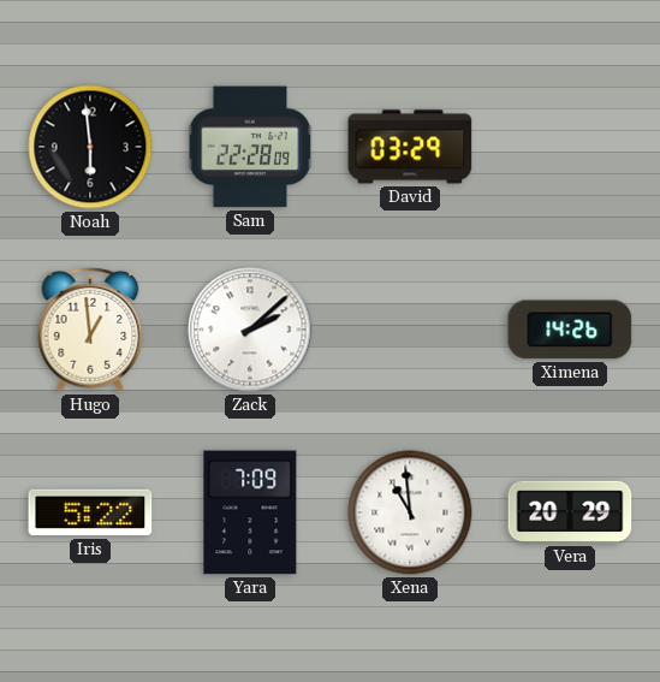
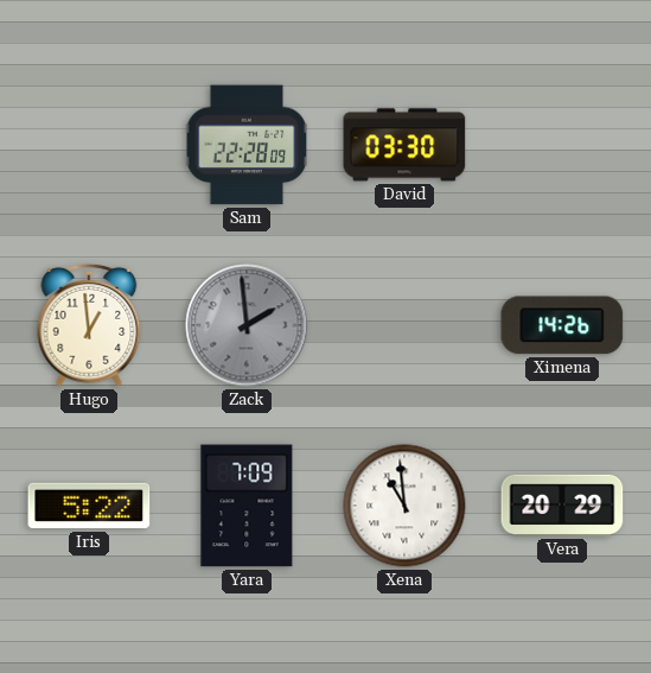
Noah: 5:59 -> none (90, 147)
David: 03:29 -> 03:30 (404, 145)
Zack: 2:08 -> 1:59 (247, 325)
Zack dial: white -> grey (247, 325)
